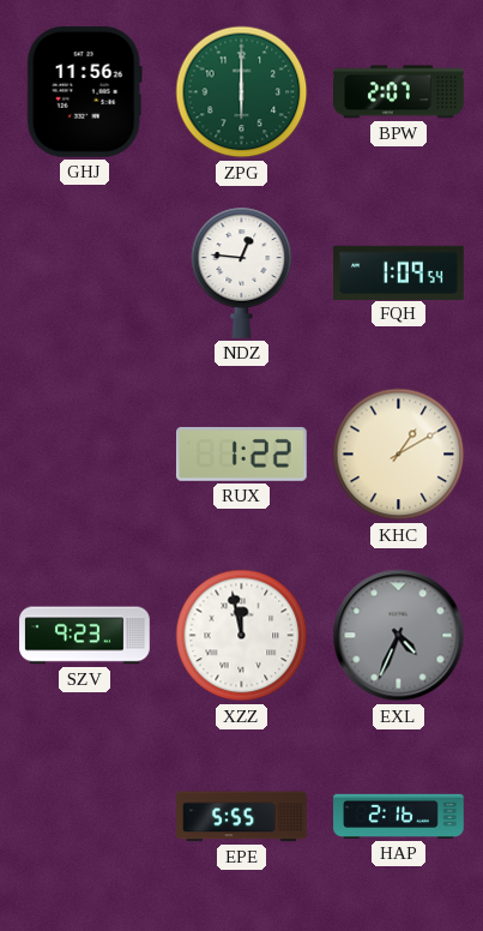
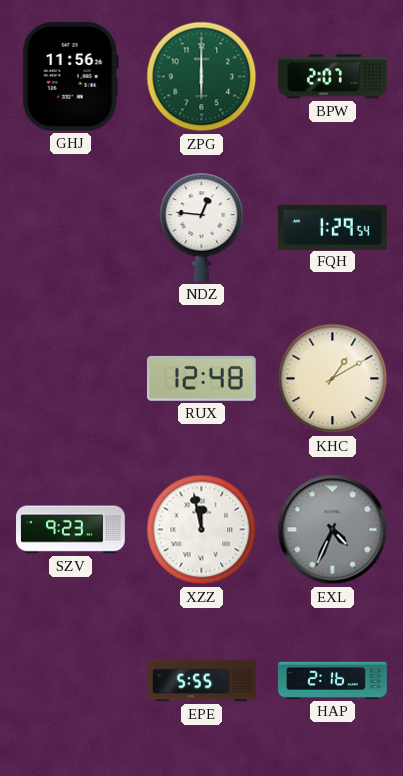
FQH: 1:09 -> 1:29 (333, 227)
RUX: 1:22 -> 12:48 (202, 378)
